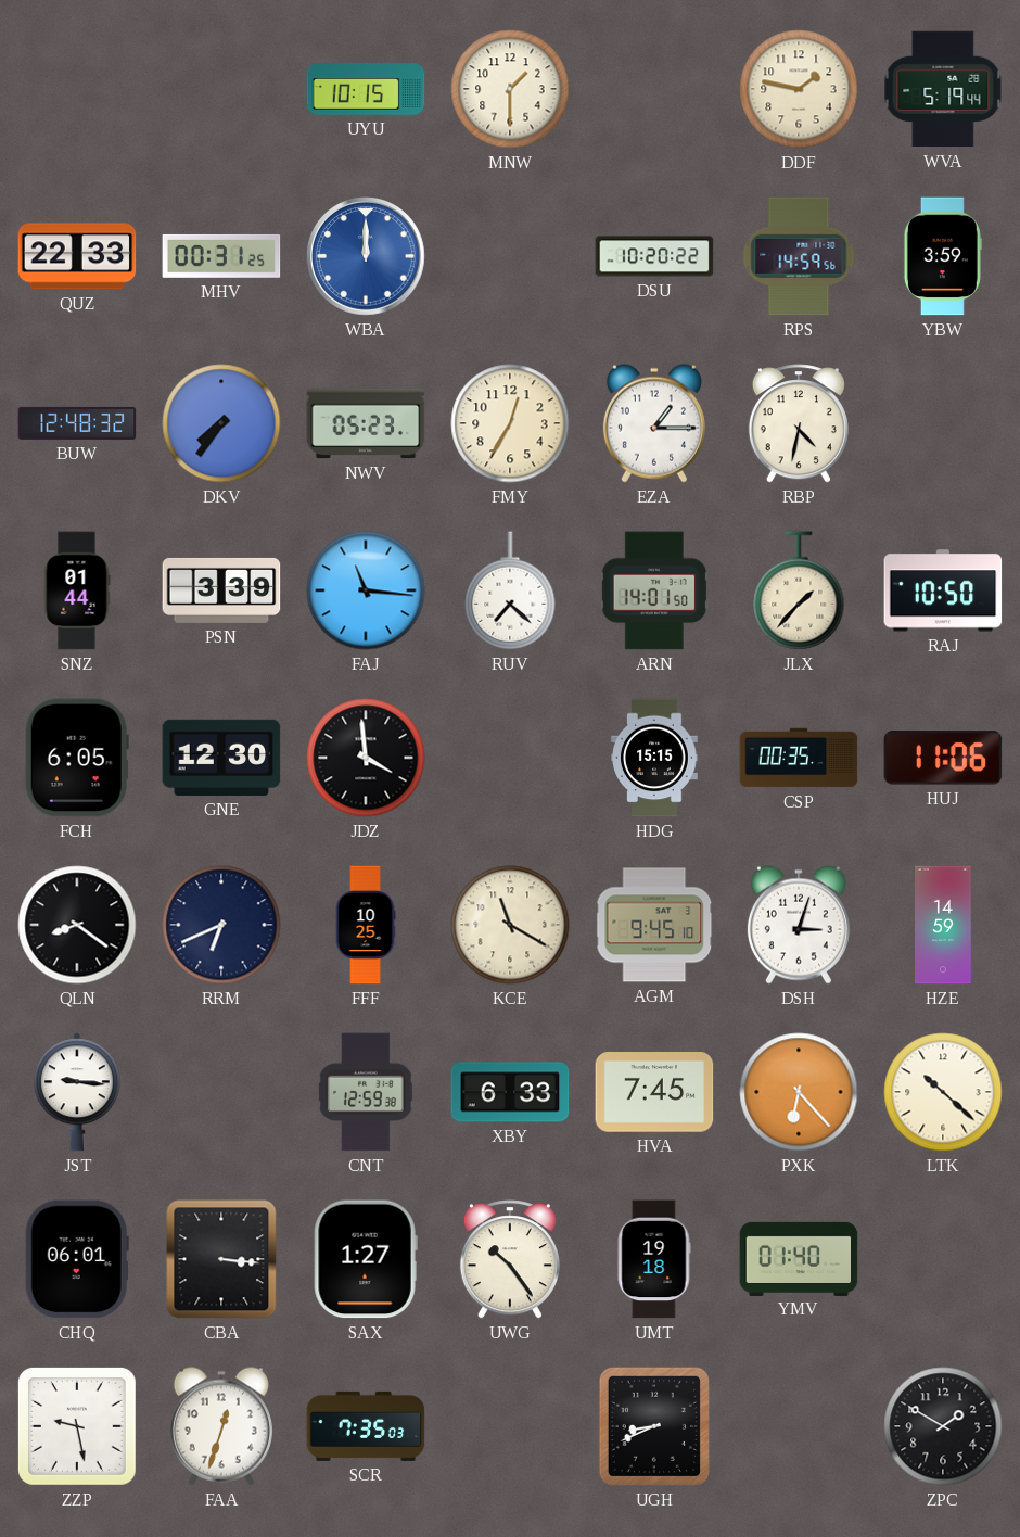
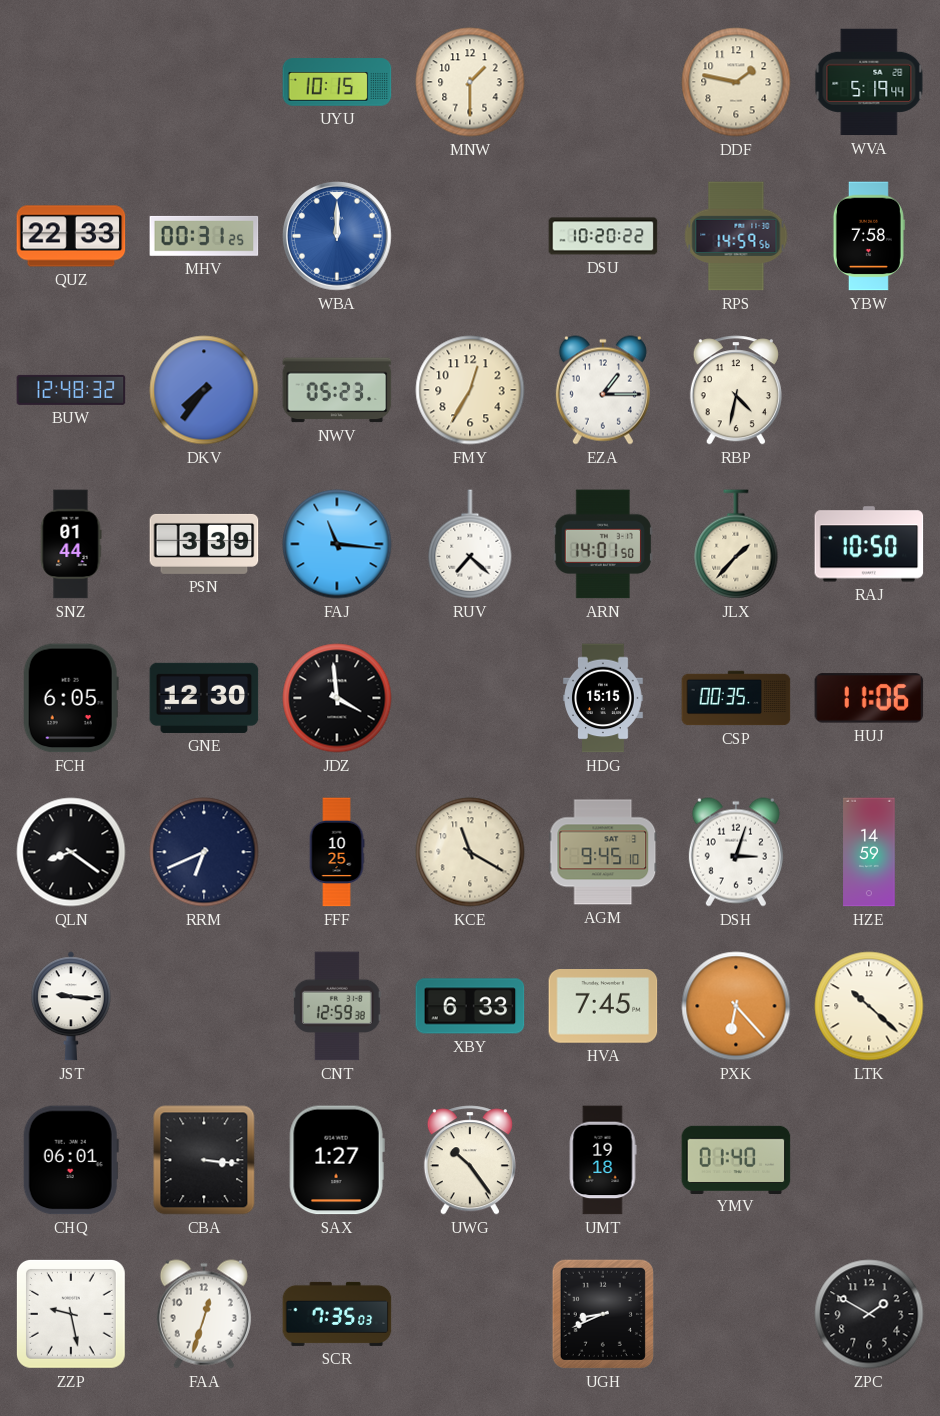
YBW: 3:59 -> 7:58 (869, 236)
